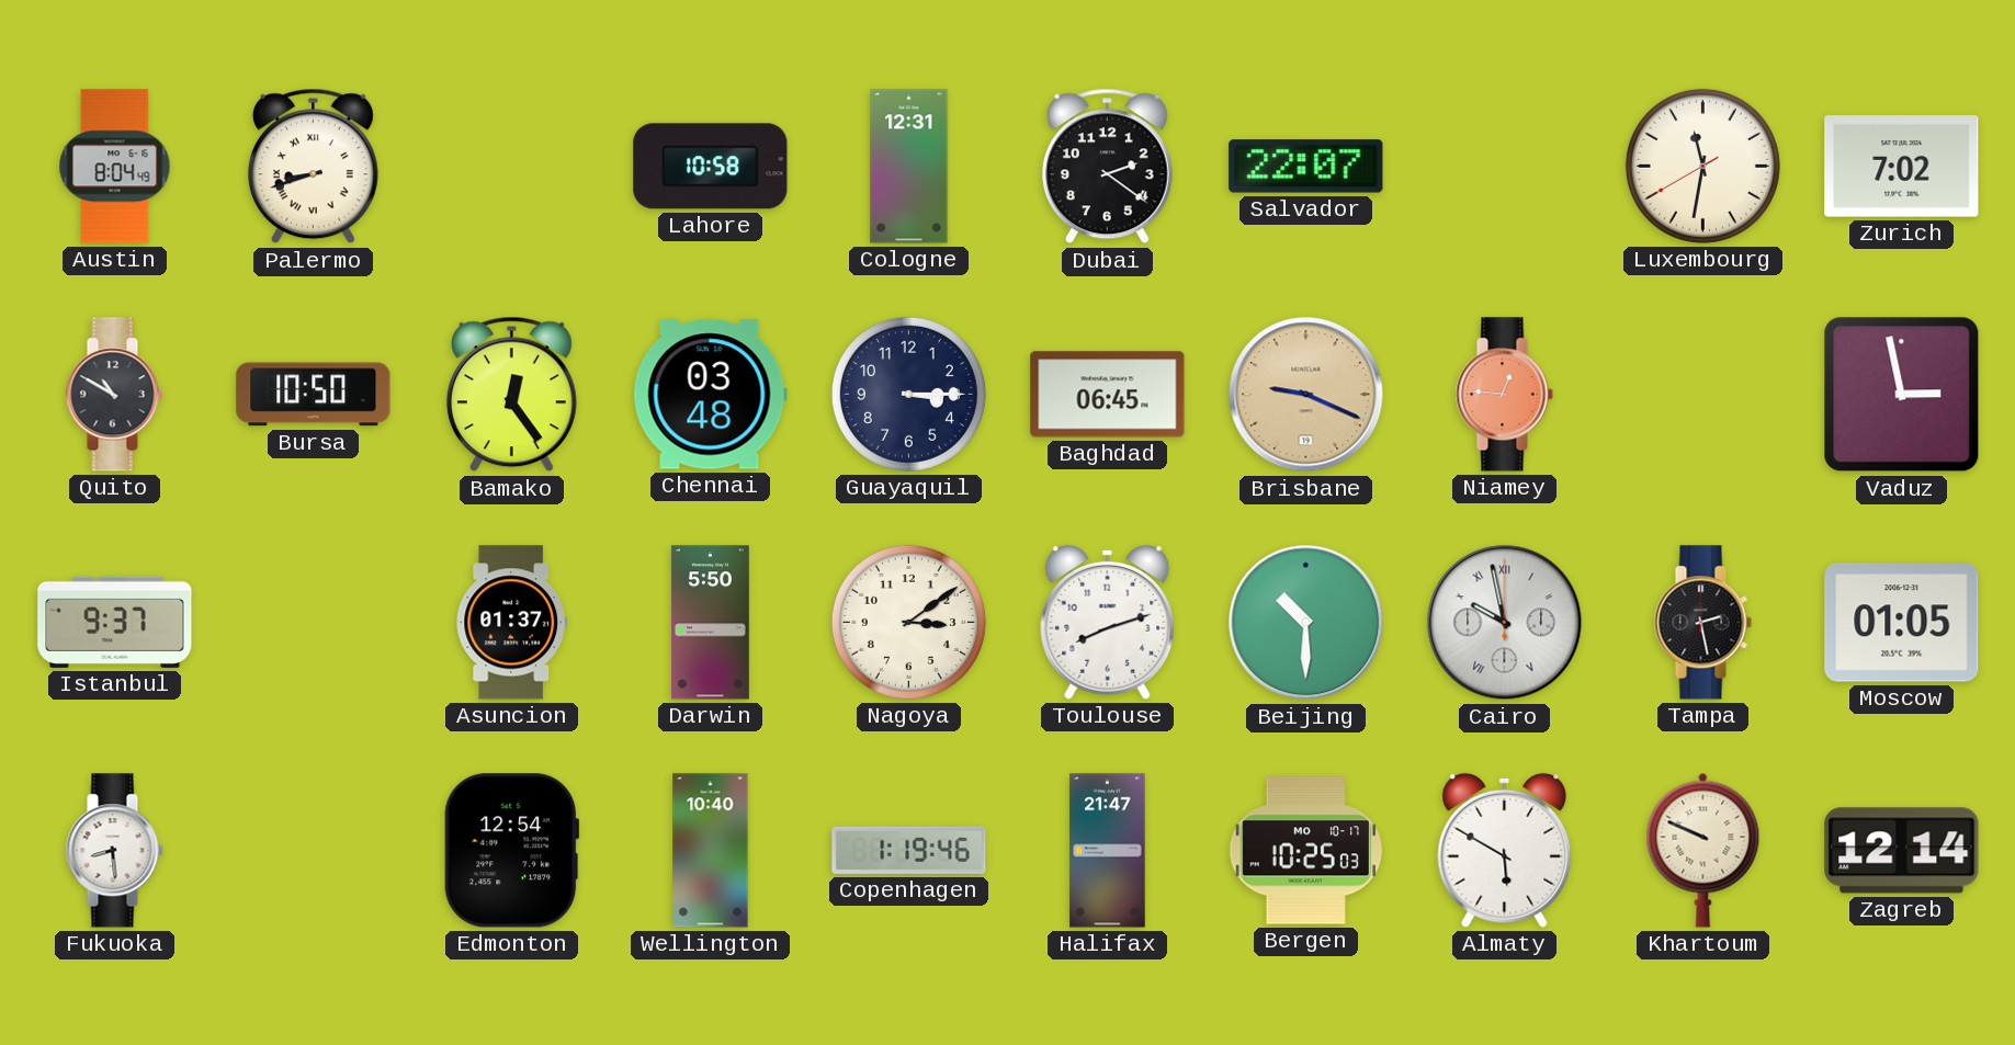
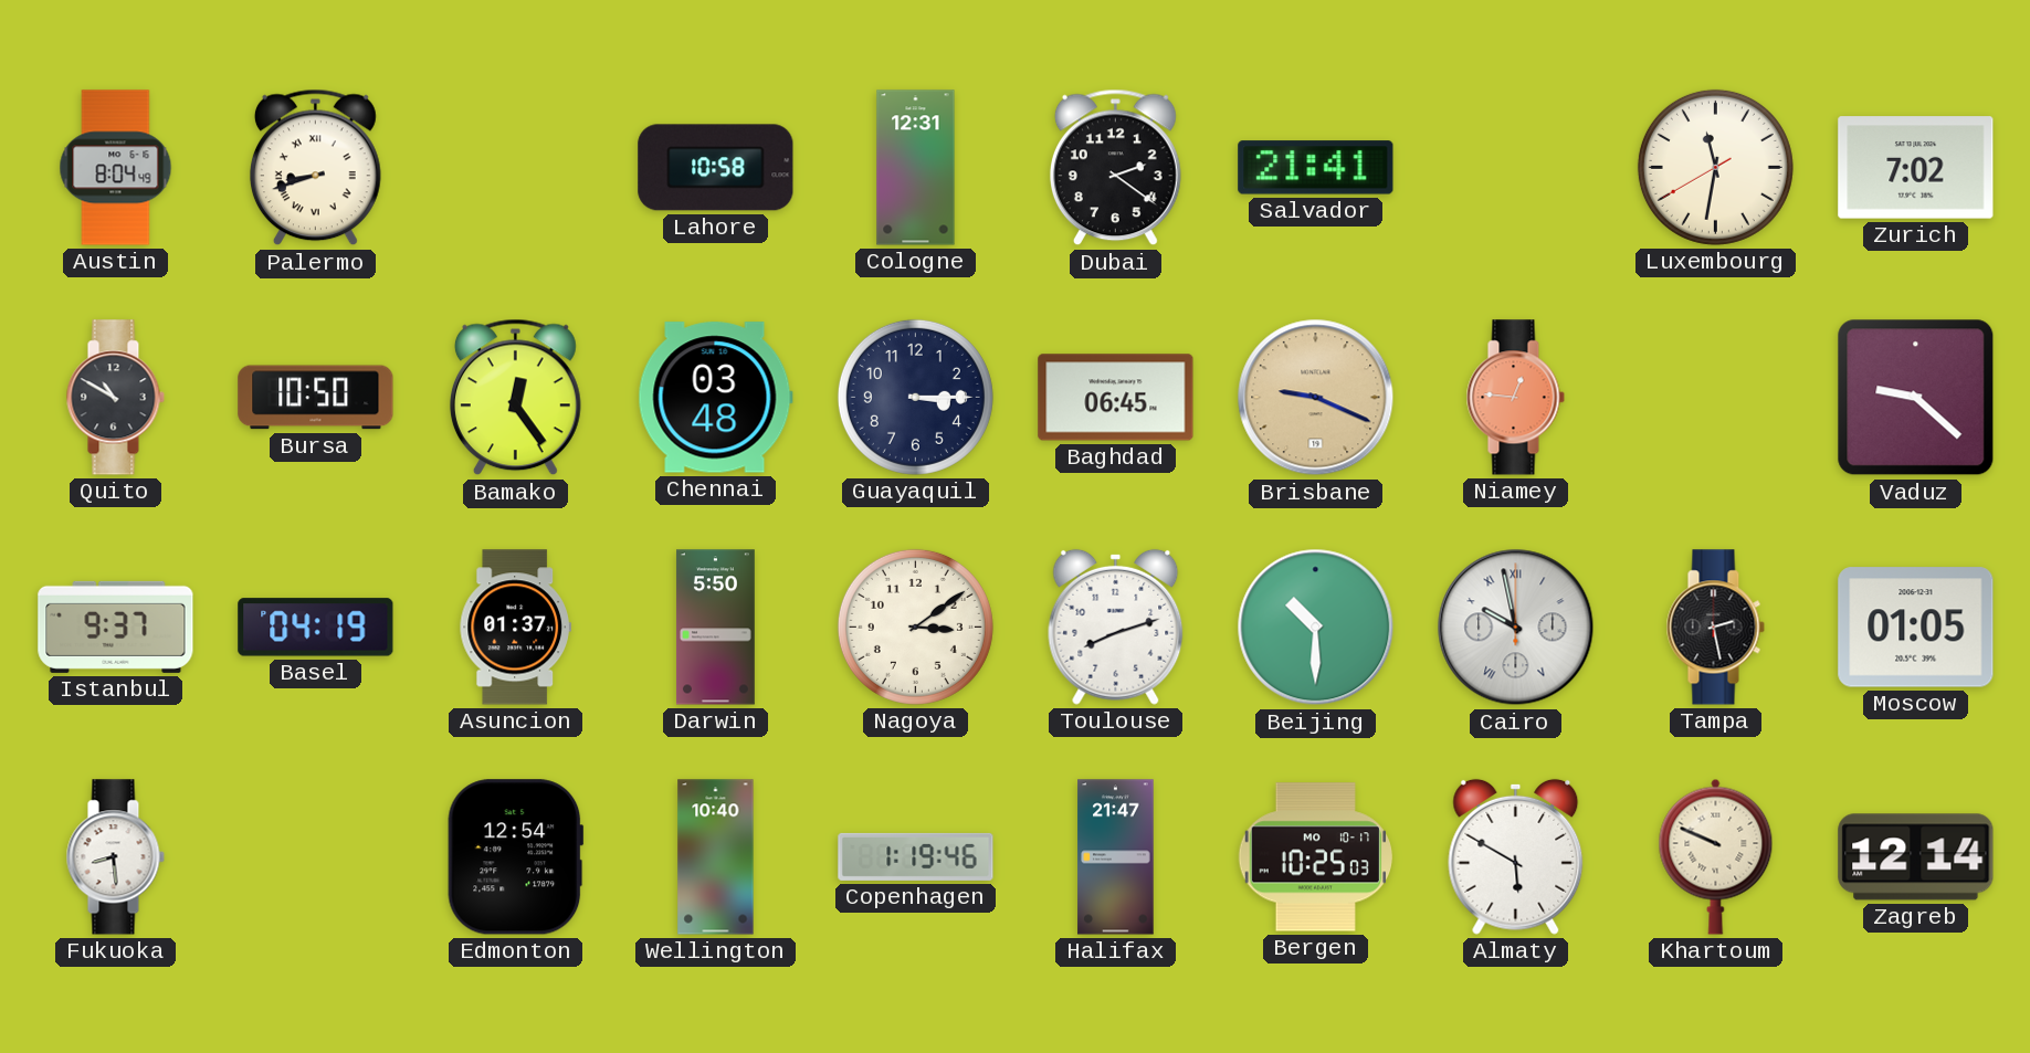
Salvador: 22:07 -> 21:41 (1316, 168)
Vaduz: 2:58 -> 9:22 (1916, 398)
Basel: none -> 04:19 (316, 628)
